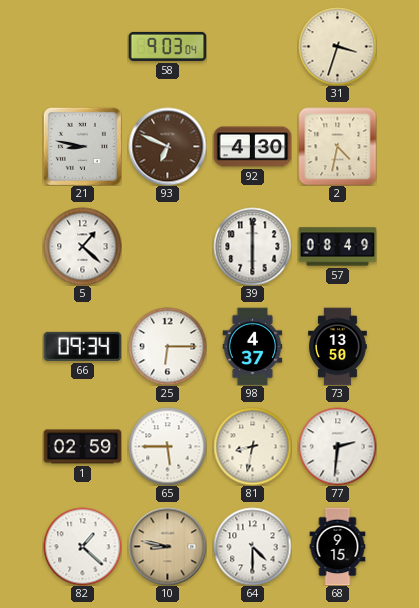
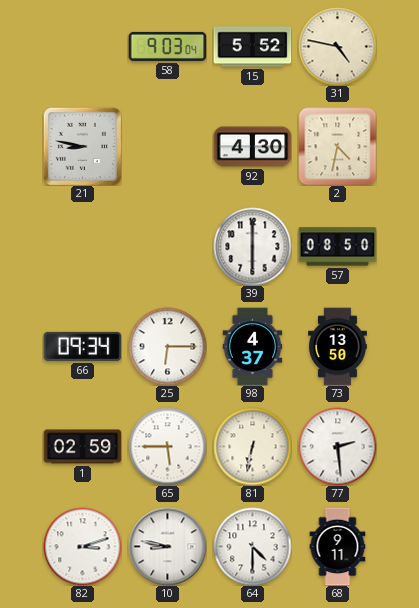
15: none -> 5:52 (252, 47)
31: 3:33 -> 4:47 (337, 46)
93: 6:49 -> none (167, 146)
5: 1:22 -> none (82, 246)
57: 08:49 -> 08:50 (337, 247)
81: 8:32 -> 6:32 (252, 446)
77: 2:31 -> 2:29 (337, 446)
82: 1:22 -> 3:12 (82, 546)
10 dial: champagne -> white (167, 546)
68: 9:15 -> 9:11 (338, 546)
